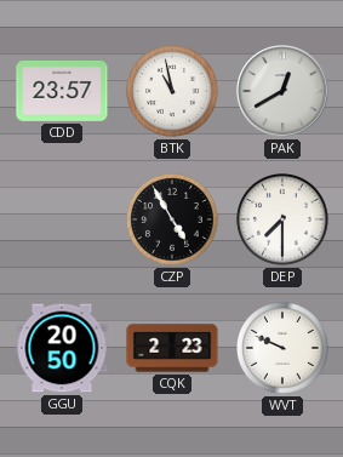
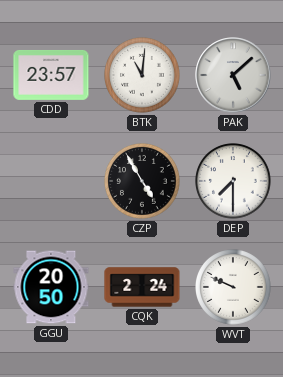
BTK: 10:58 -> 11:01 (143, 76)
PAK: 12:40 -> 5:08 (233, 75)
CQK: 2:23 -> 2:24 (142, 287)
